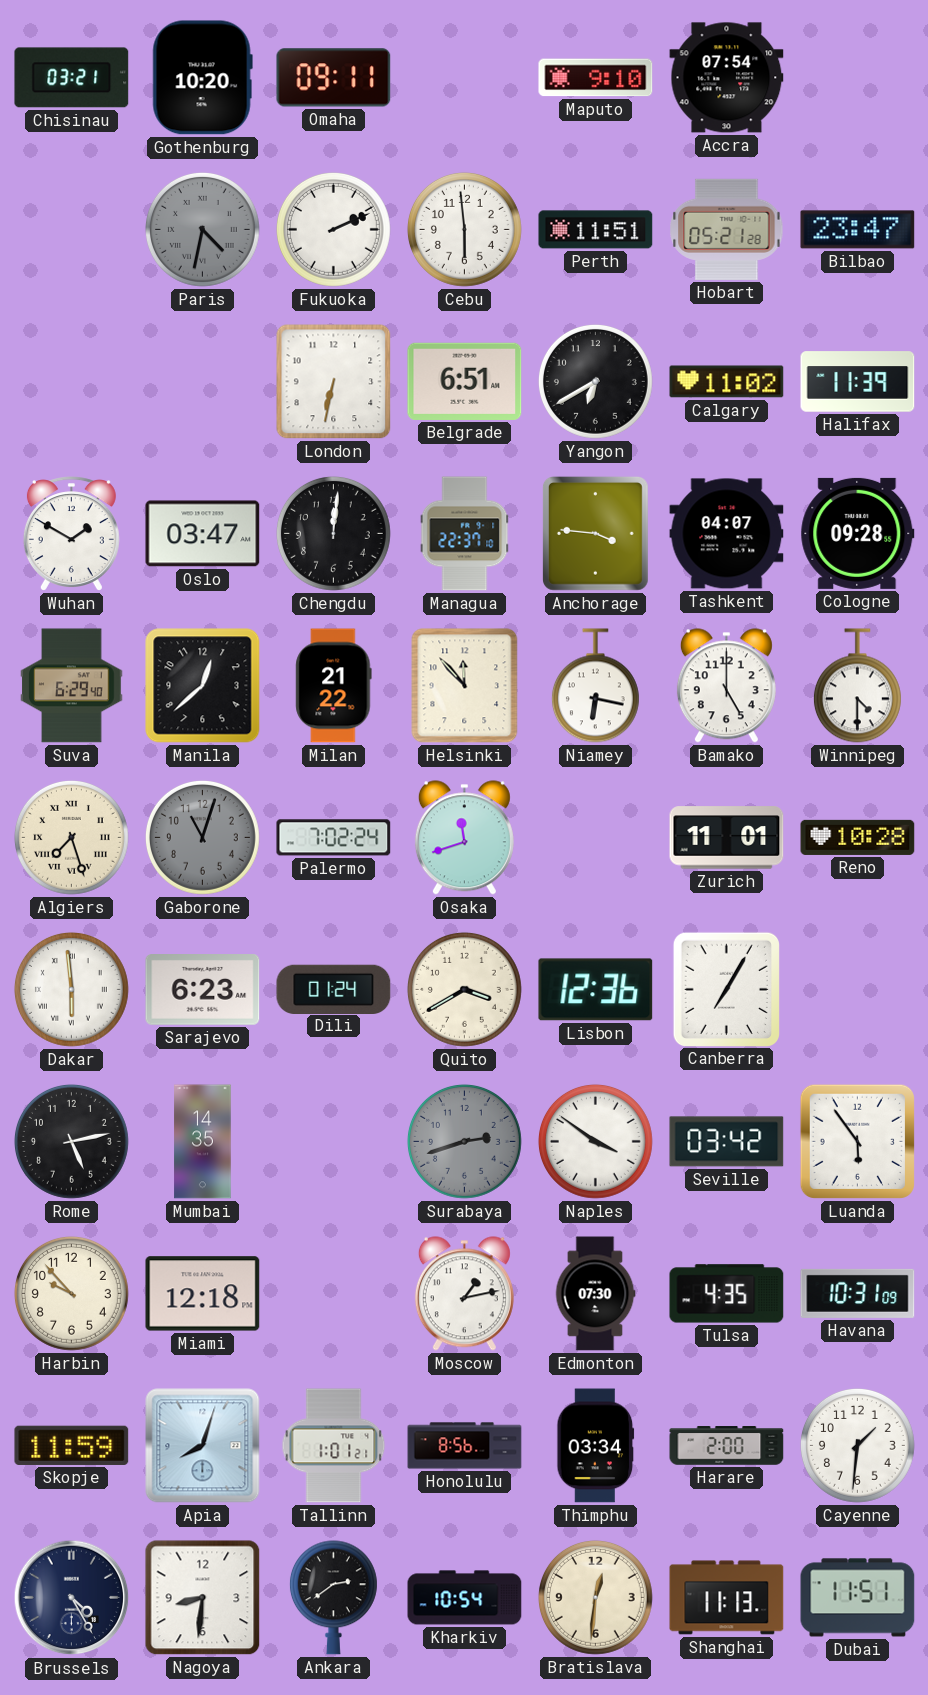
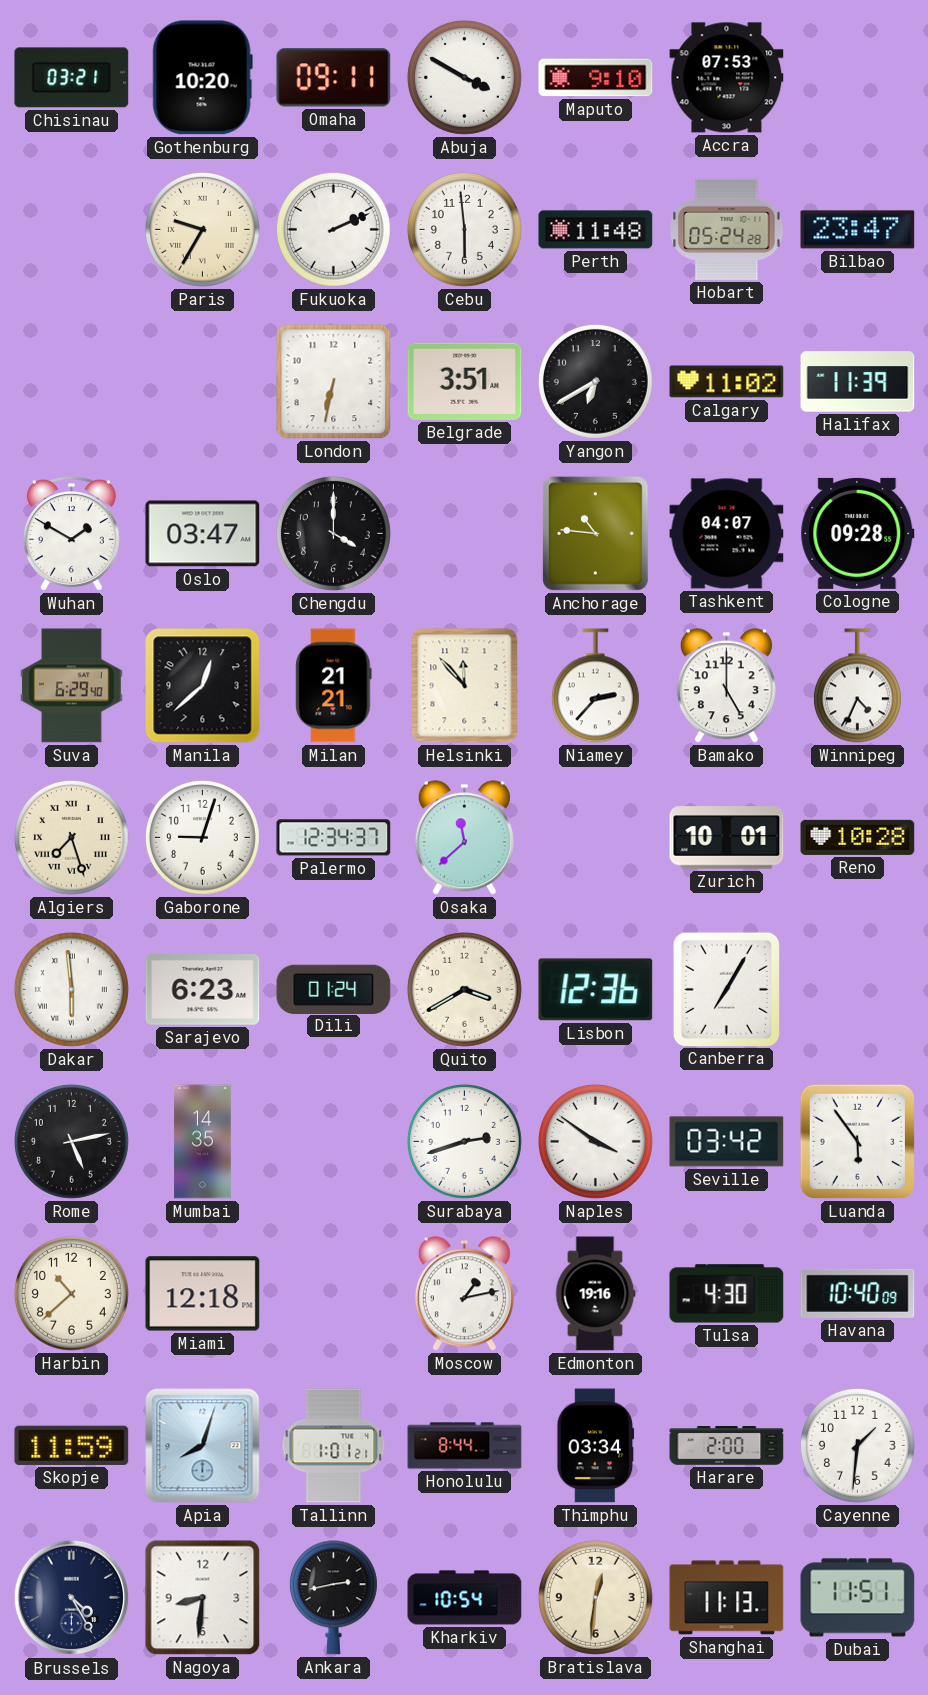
Abuja: none -> 3:50 (464, 77)
Accra: 07:54 -> 07:53 (727, 78)
Paris: 4:32 -> 9:35 (202, 229)
Paris dial: grey -> cream (202, 229)
Perth: 11:51 -> 11:48 (596, 230)
Hobart: 05:21 -> 05:24 (727, 229)
Belgrade: 6:51 -> 3:51 (465, 381)
Chengdu: 12:01 -> 4:00 (333, 533)
Managua: 22:37 -> none (465, 534)
Anchorage: 3:46 -> 10:46 (595, 533)
Milan: 21:22 -> 21:21 (334, 686)
Niamey: 6:17 -> 2:37 (595, 686)
Winnipeg: 4:30 -> 4:34 (857, 686)
Gaborone: 11:03 -> 9:03 (202, 837)
Gaborone dial: grey -> white (202, 837)
Palermo: 7:02 -> 12:34 (334, 838)
Osaka: 11:42 -> 11:38 (464, 838)
Zurich: 11:01 -> 10:01 (727, 838)
Surabaya dial: grey -> white (464, 1141)
Harbin: 9:53 -> 10:38 (71, 1293)
Edmonton: 07:30 -> 19:16 (595, 1294)
Tulsa: 4:35 -> 4:30 (727, 1294)
Havana: 10:31 -> 10:40 (858, 1293)
Honolulu: 8:56 -> 8:44 (465, 1446)
Ankara: 2:39 -> 2:43 (333, 1598)
